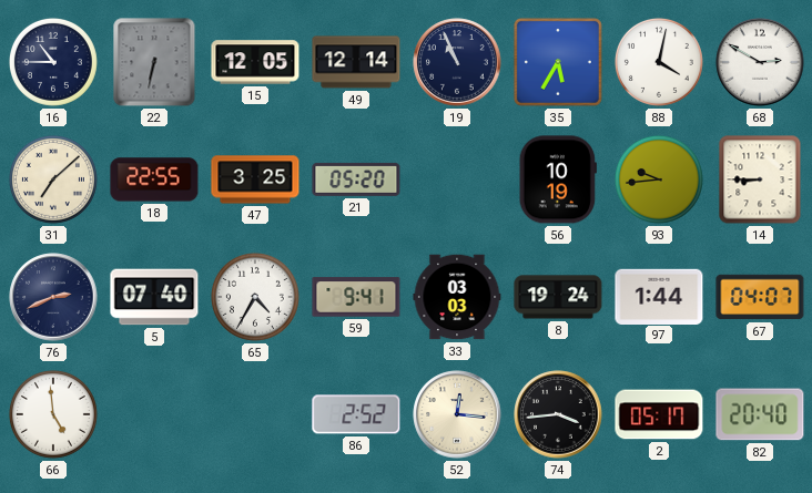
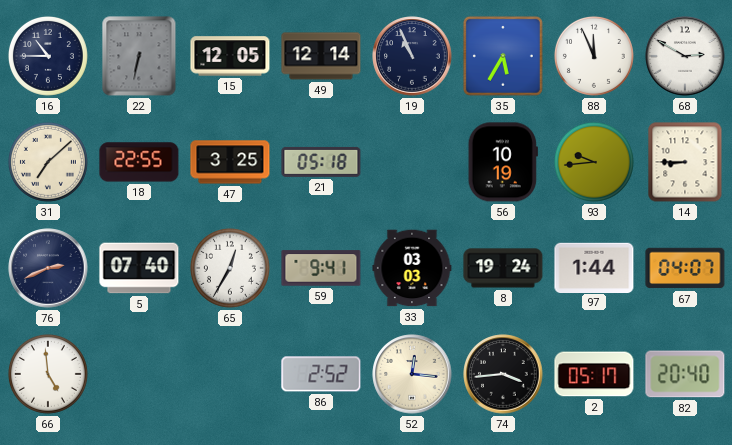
88: 4:02 -> 11:56 (594, 56)
21: 05:20 -> 05:18 (321, 162)
65: 4:35 -> 12:35 (230, 268)
